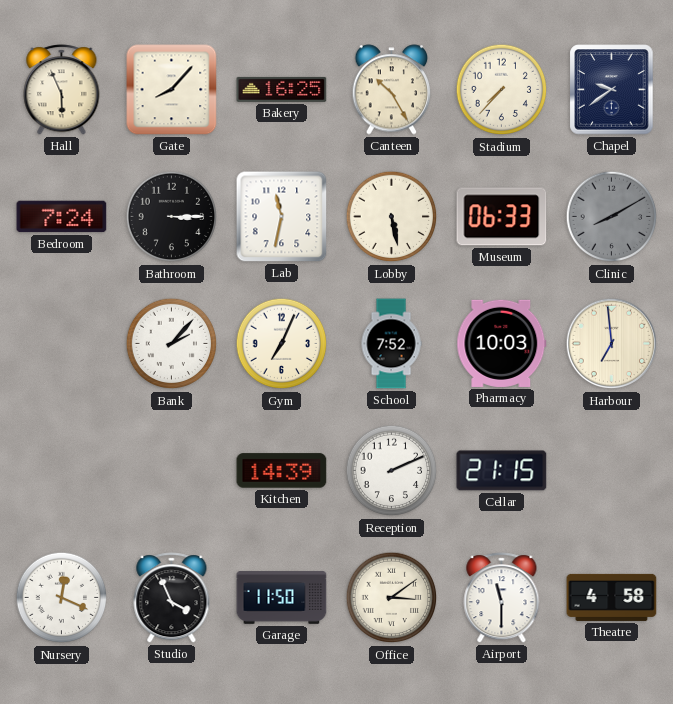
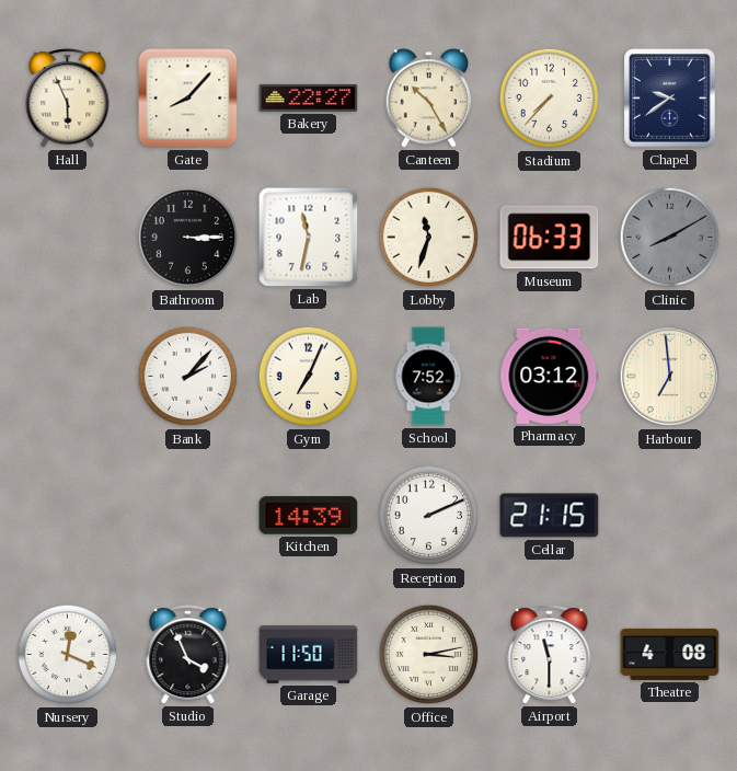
Bakery: 16:25 -> 22:27 (309, 97)
Bedroom: 7:24 -> none (62, 217)
Lobby: 5:28 -> 11:33 (429, 238)
Pharmacy: 10:03 -> 03:12 (550, 376)
Office: 3:09 -> 3:13 (429, 655)
Theatre: 4:58 -> 4:08 (670, 654)
